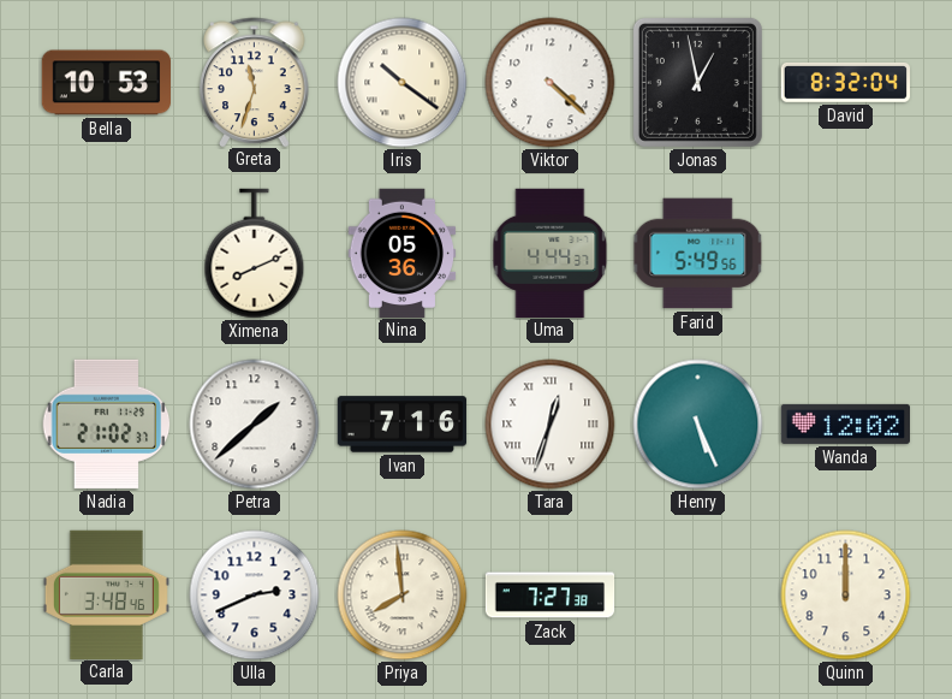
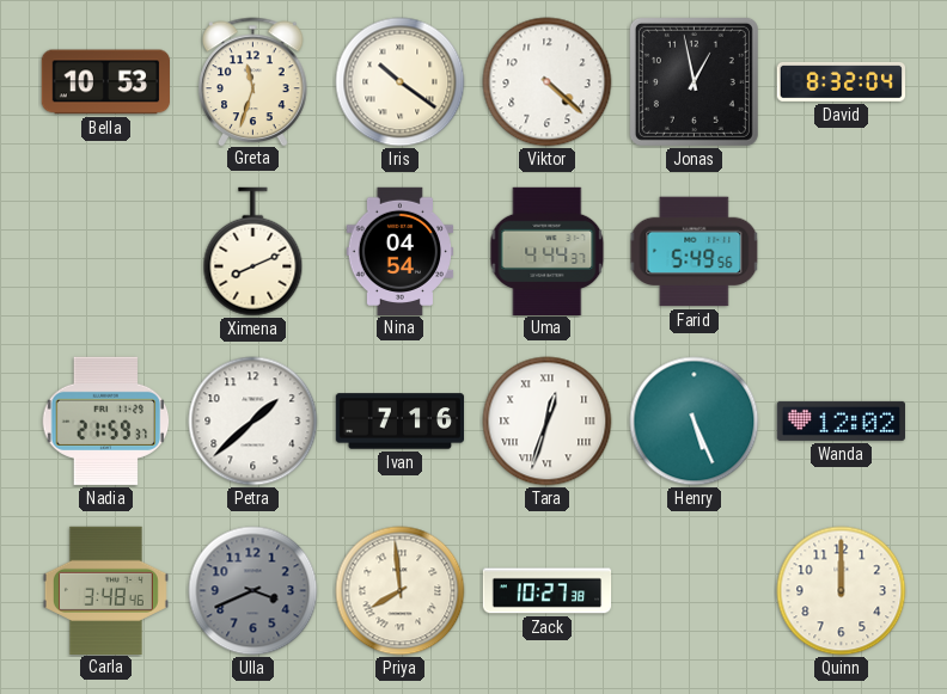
Nina: 05:36 -> 04:54 (401, 251)
Nadia: 21:02 -> 21:59 (106, 420)
Ulla: 2:41 -> 3:41 (253, 591)
Ulla dial: white -> grey (253, 591)
Zack: 7:27 -> 10:27 (548, 591)
